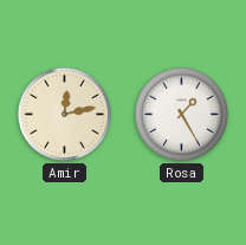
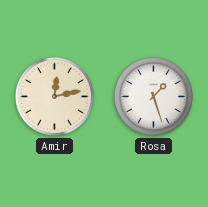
Rosa: 1:25 -> 1:27 (153, 96)
